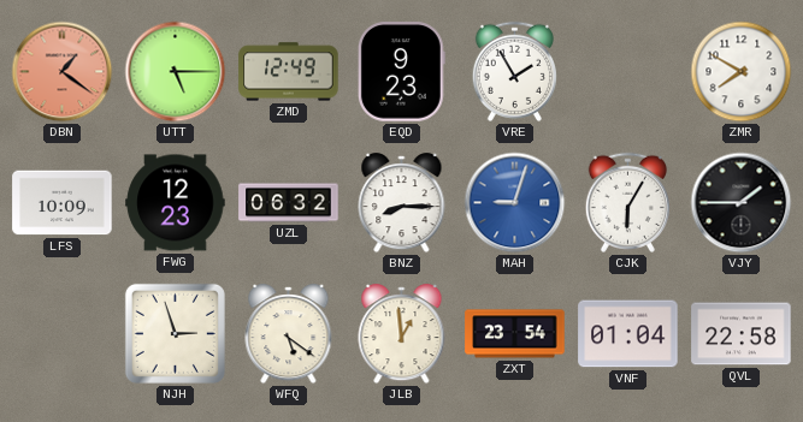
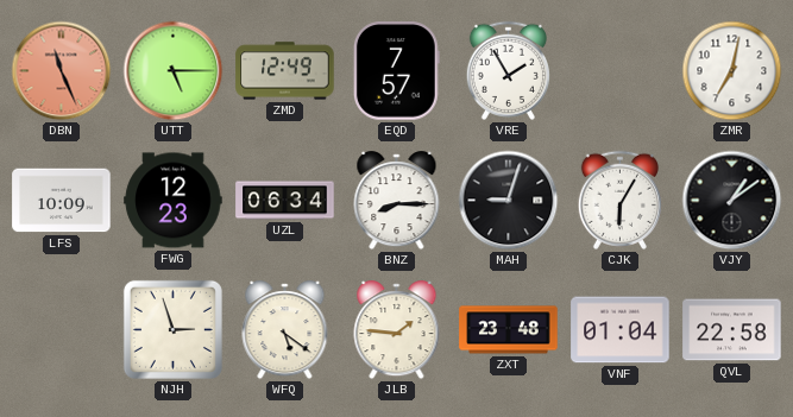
DBN: 1:21 -> 11:26 (62, 71)
EQD: 9:23 -> 7:57 (396, 71)
ZMR: 7:50 -> 7:02 (732, 71)
UZL: 06:32 -> 06:34 (285, 201)
MAH dial: blue -> black (509, 201)
VJY: 1:45 -> 1:09 (732, 201)
JLB: 12:59 -> 1:46 (397, 330)
ZXT: 23:54 -> 23:48 (509, 330)
